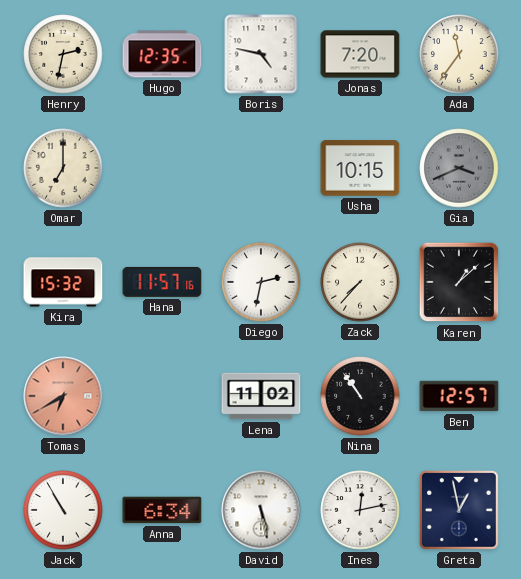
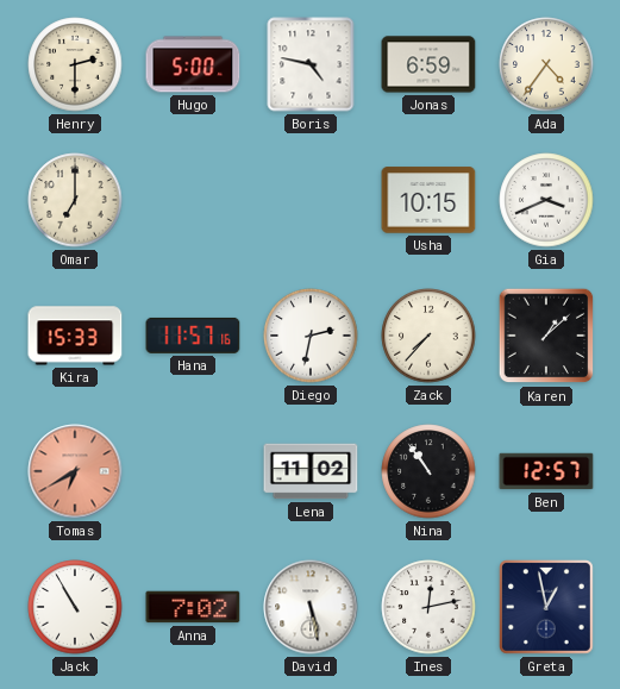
Henry: 2:32 -> 2:30 (75, 64)
Hugo: 12:35 -> 5:00 (193, 64)
Jonas: 7:20 -> 6:59 (428, 64)
Ada: 11:36 -> 4:36 (546, 64)
Gia dial: grey -> white (546, 200)
Kira: 15:32 -> 15:33 (75, 336)
Anna: 6:34 -> 7:02 (193, 607)
